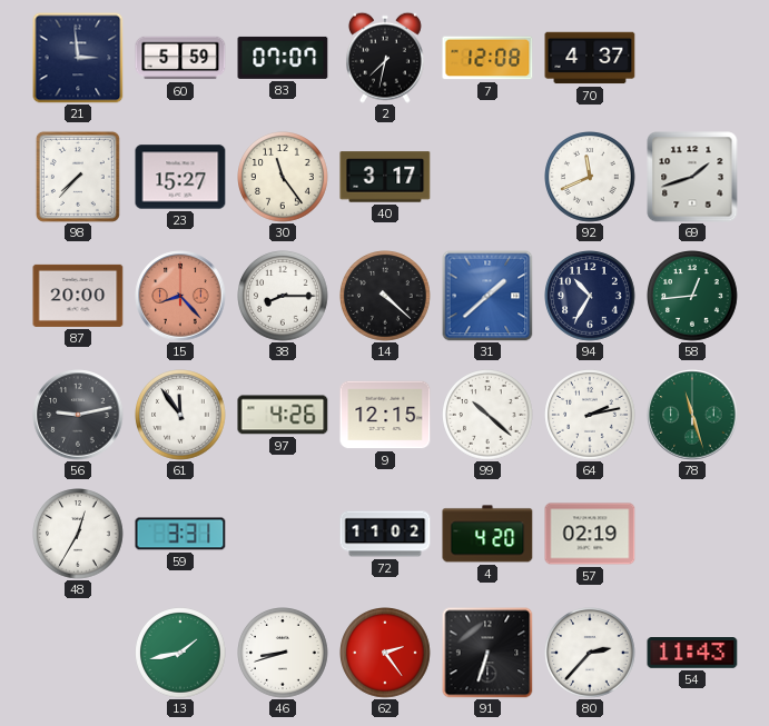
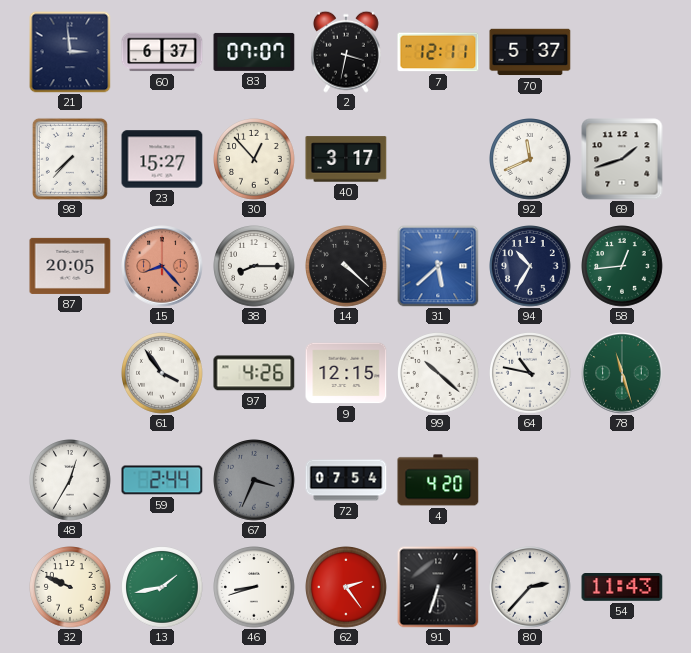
60: 5:59 -> 6:37 (162, 52)
2: 7:32 -> 3:32 (346, 52)
7: 12:08 -> 12:11 (438, 52)
70: 4:37 -> 5:37 (530, 52)
30: 11:24 -> 12:53 (255, 160)
87: 20:00 -> 20:05 (70, 266)
31: 1:38 -> 5:38 (438, 266)
56: 9:13 -> none (78, 415)
61: 11:54 -> 3:54 (163, 374)
64: 2:13 -> 10:47 (531, 374)
59: 3:31 -> 2:44 (162, 480)
67: none -> 3:34 (255, 481)
72: 11:02 -> 07:54 (346, 480)
57: 02:19 -> none (590, 534)
32: none -> 9:49 (71, 588)
